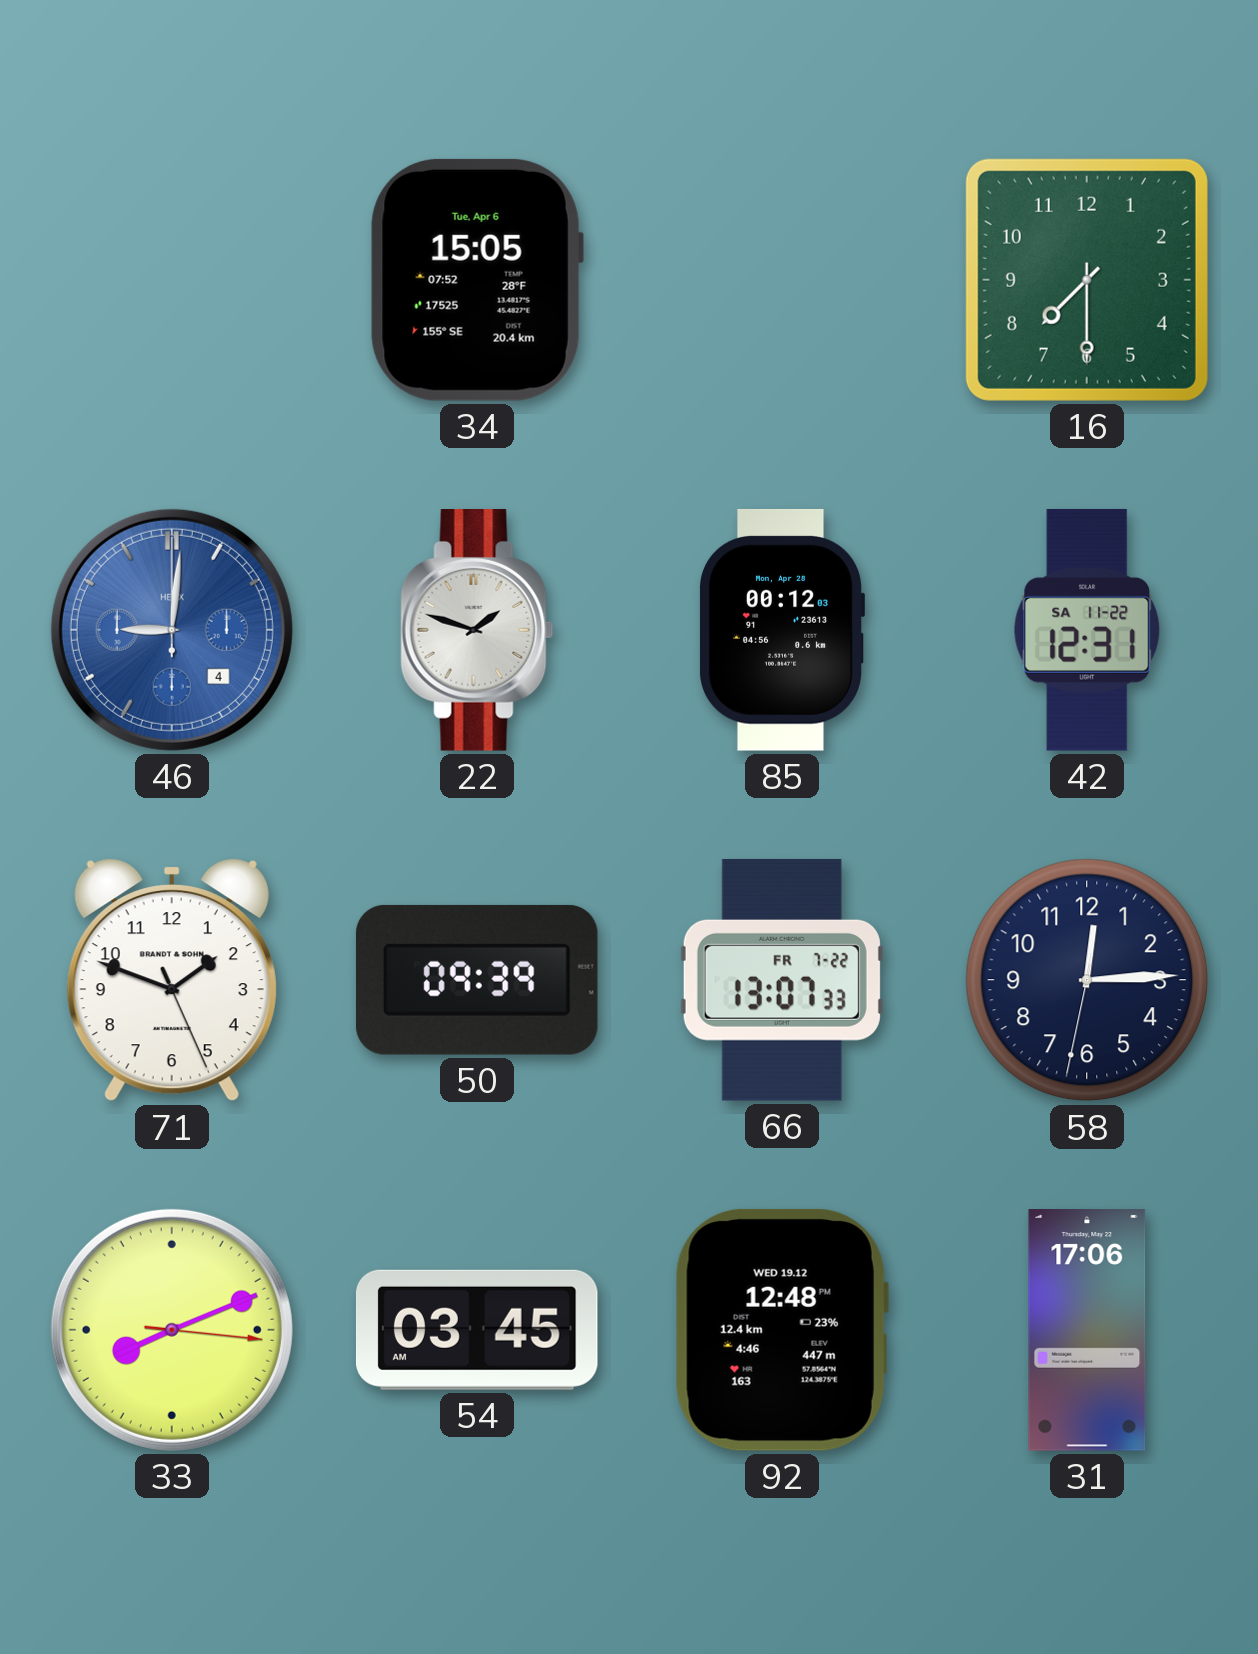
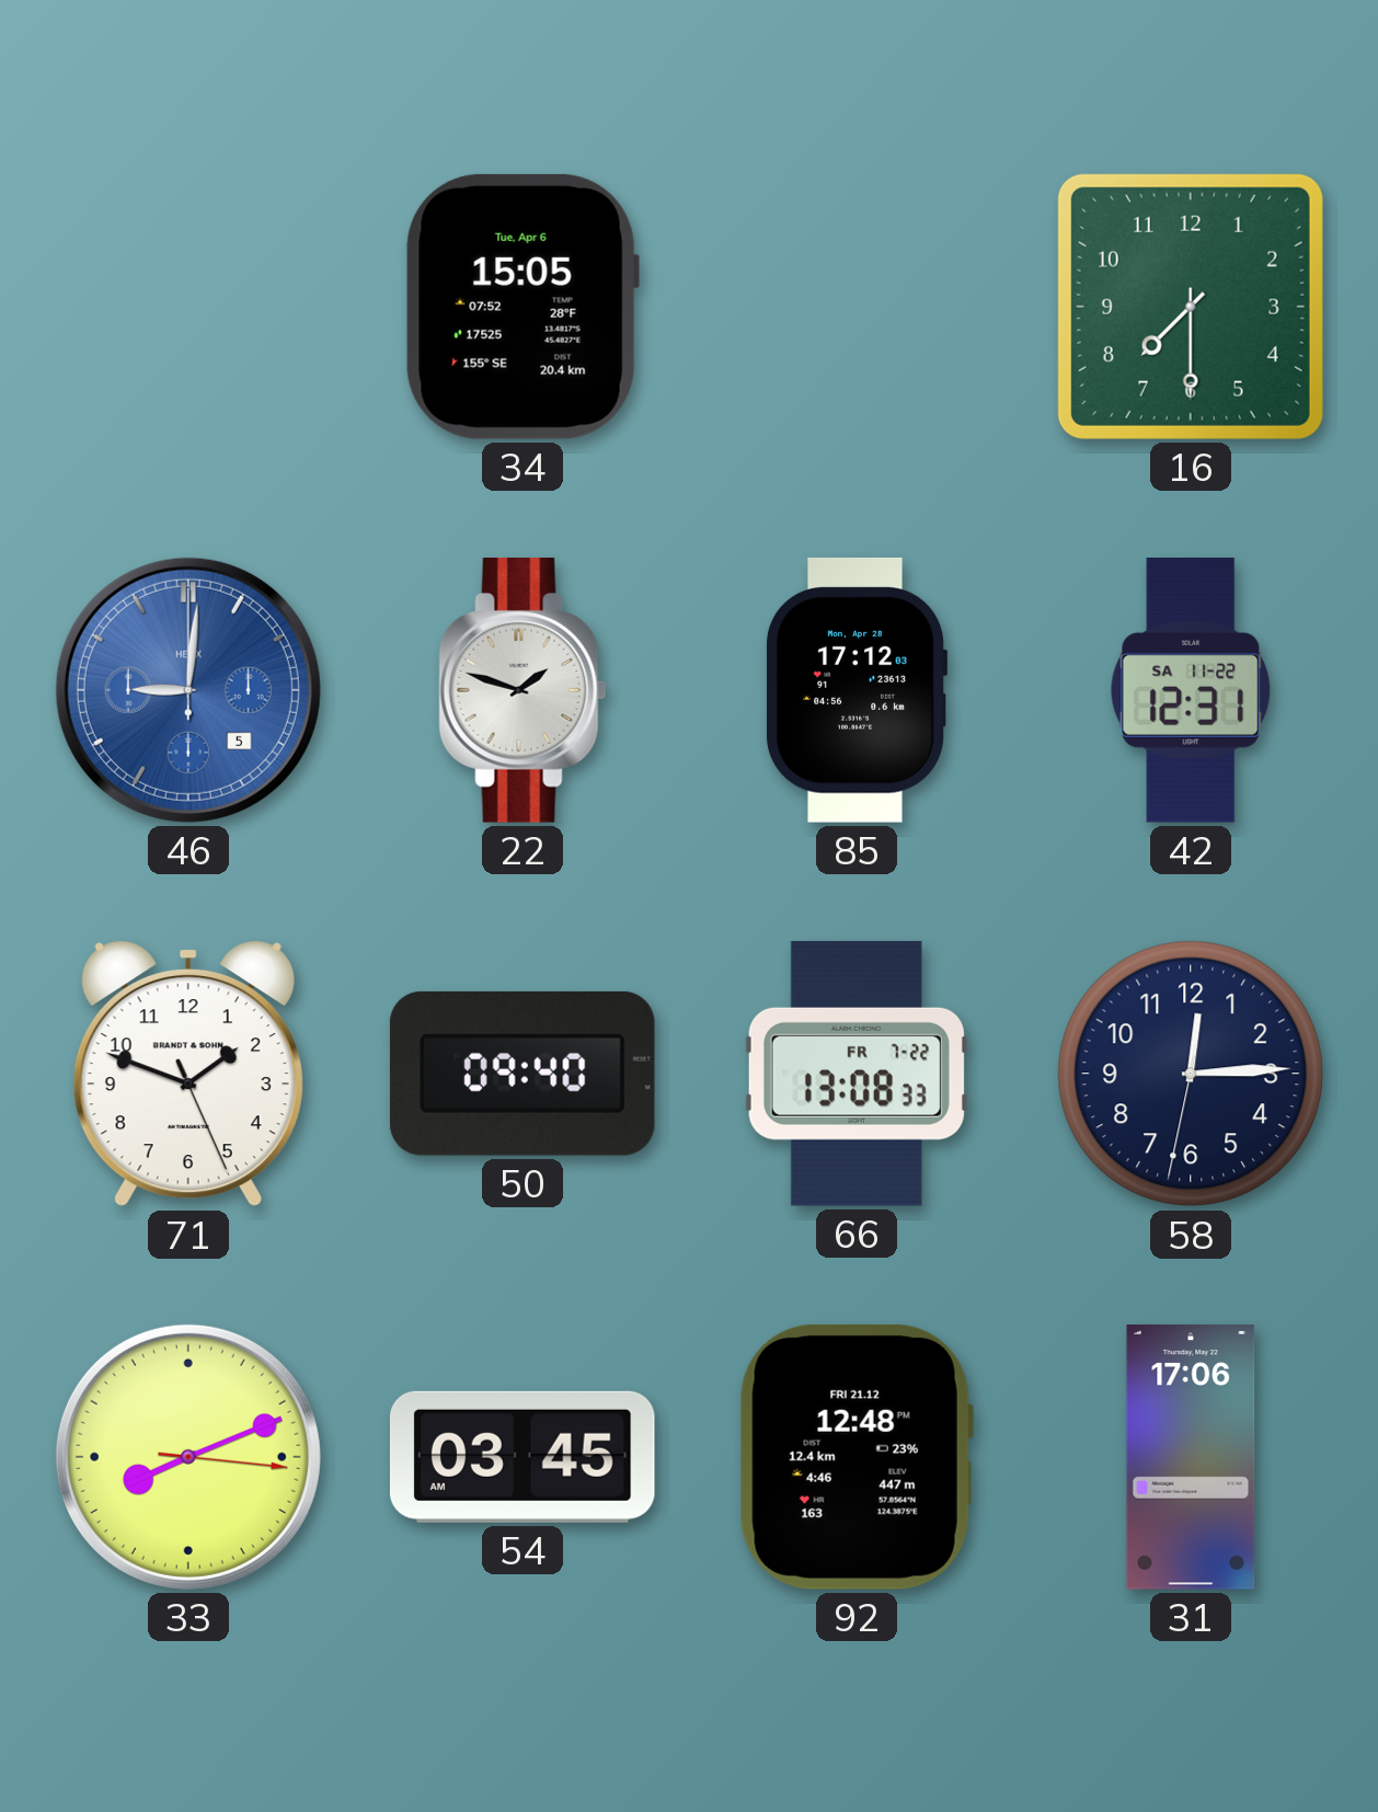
46 date: 4 -> 5 (188, 690)
85: 00:12 -> 17:12 (857, 690)
50: 09:39 -> 09:40 (523, 1074)
66: 13:07 -> 13:08 (857, 1074)
92 date: WED 19.12 -> FRI 21.12 (857, 1457)
